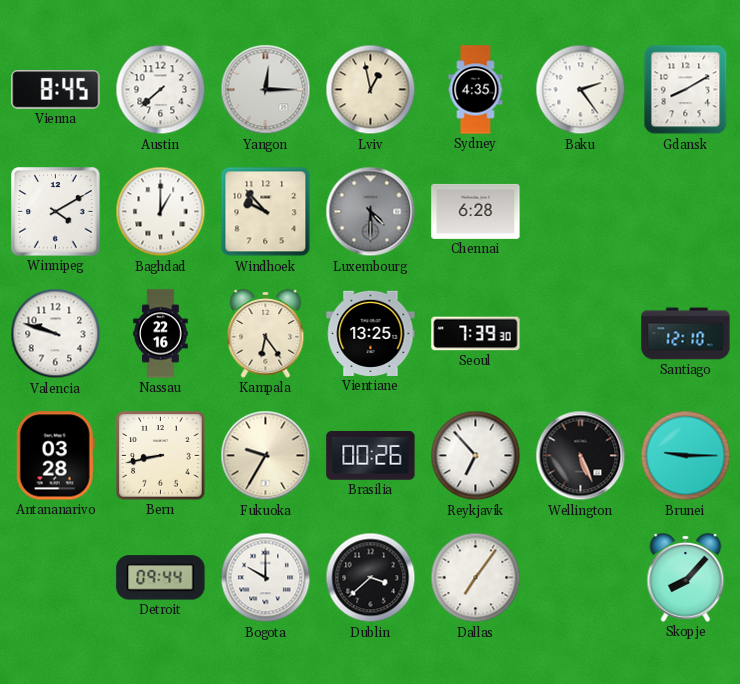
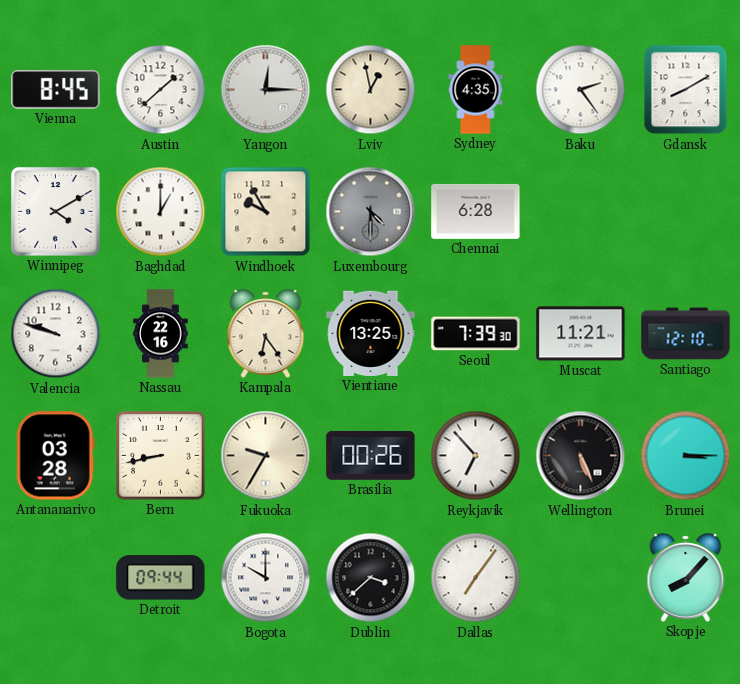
Austin: 7:38 -> 1:38 (161, 90)
Windhoek: 9:53 -> 9:55 (266, 212)
Muscat: none -> 11:21 (581, 334)
Brunei: 9:15 -> 3:15 (686, 456)
